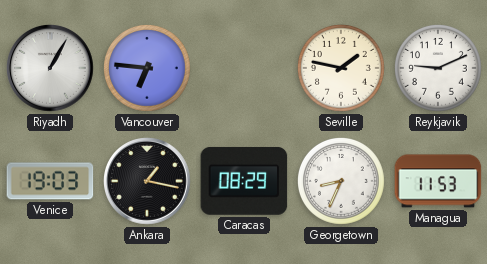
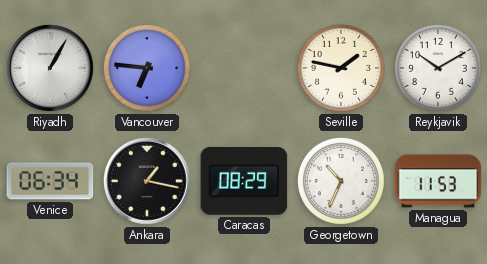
Reykjavik: 9:11 -> 10:10 (439, 69)
Venice: 19:03 -> 06:34 (50, 181)
Georgetown: 8:34 -> 10:34 (342, 182)
